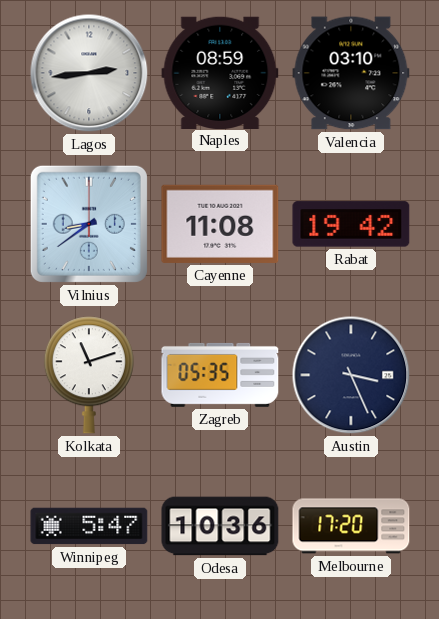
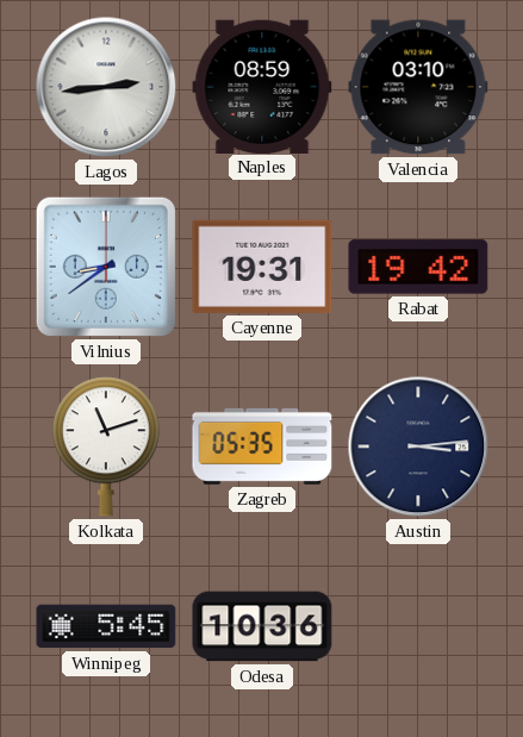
Cayenne: 11:08 -> 19:31 (262, 267)
Austin: 3:26 -> 3:14 (418, 446)
Winnipeg: 5:47 -> 5:45 (106, 626)
Melbourne: 17:20 -> none (351, 526)
